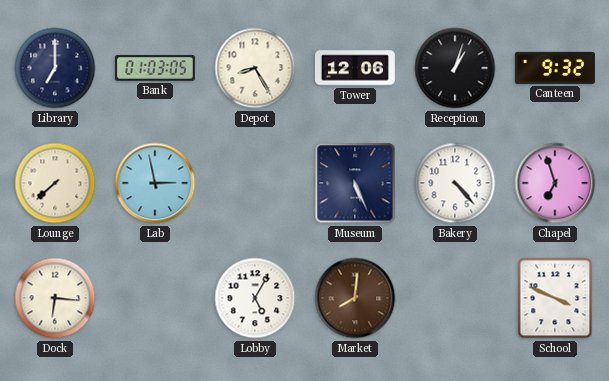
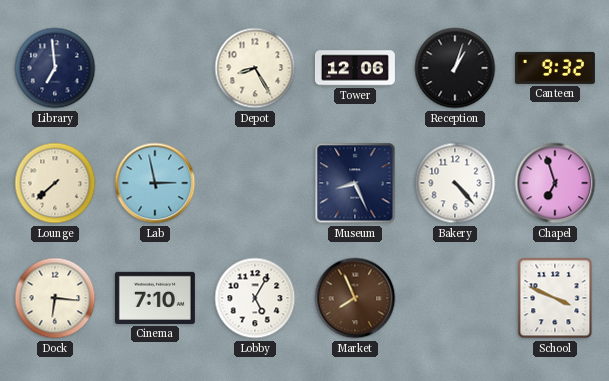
Library: 7:00 -> 6:59 (55, 68)
Bank: 01:03 -> none (155, 68)
Museum: 5:26 -> 8:26 (355, 183)
Cinema: none -> 7:10 (155, 298)
Market: 8:01 -> 7:56 (355, 298)
